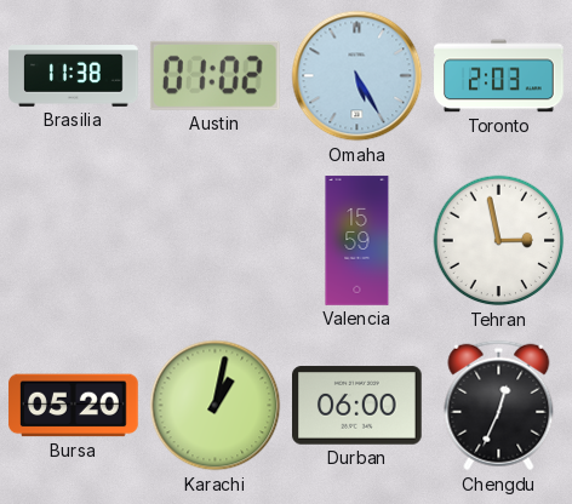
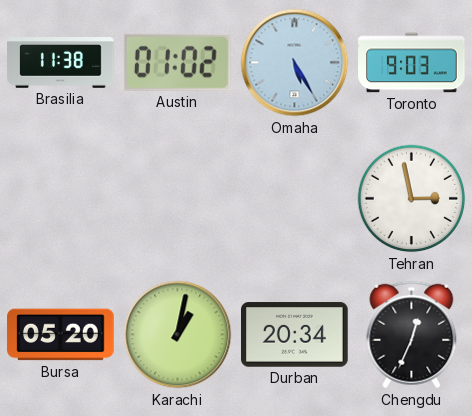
Toronto: 2:03 -> 9:03 (412, 63)
Valencia: 15:59 -> none (358, 241)
Durban: 06:00 -> 20:34 (295, 335)
